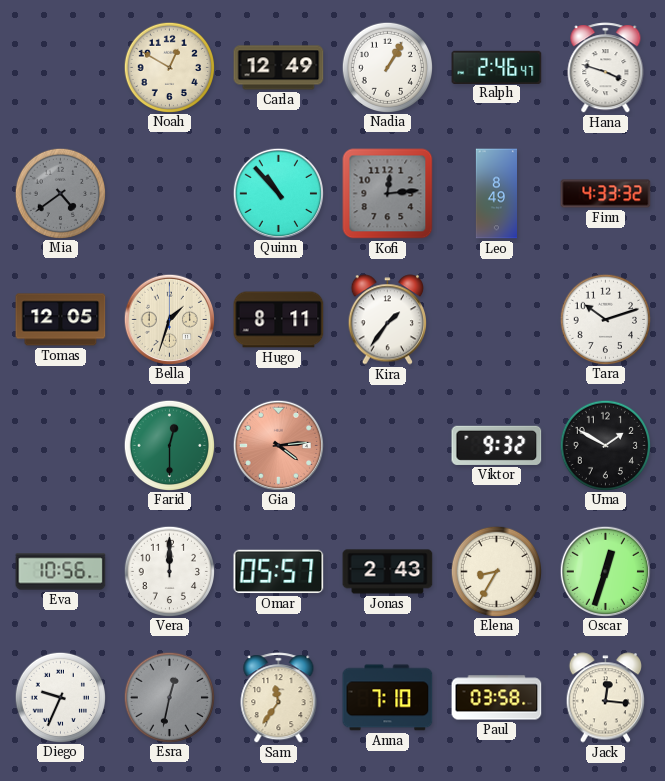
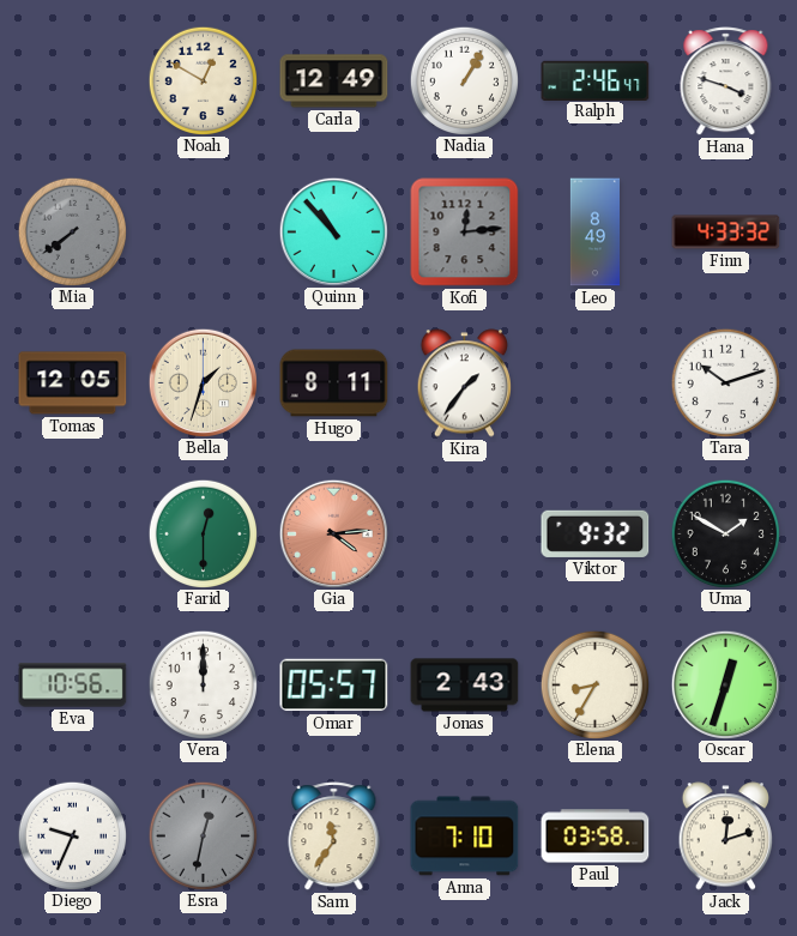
Mia: 4:39 -> 7:39 (72, 231)
Jack: 12:16 -> 12:12 (725, 837)
